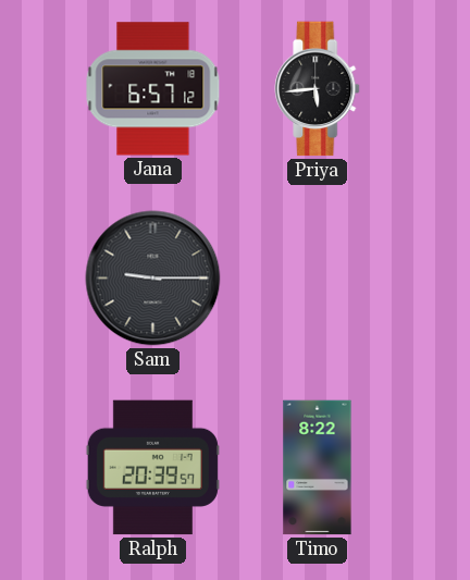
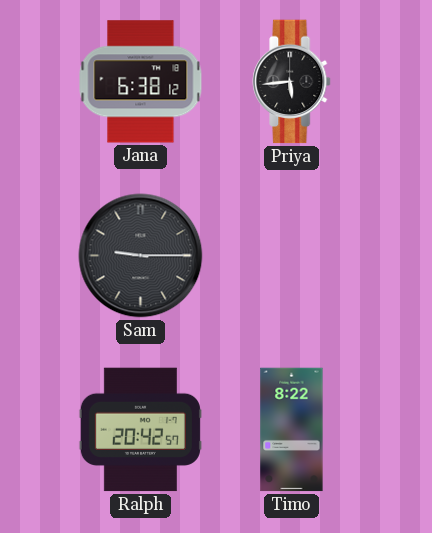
Jana: 6:57 -> 6:38 (141, 82)
Ralph: 20:39 -> 20:42 (140, 430)
